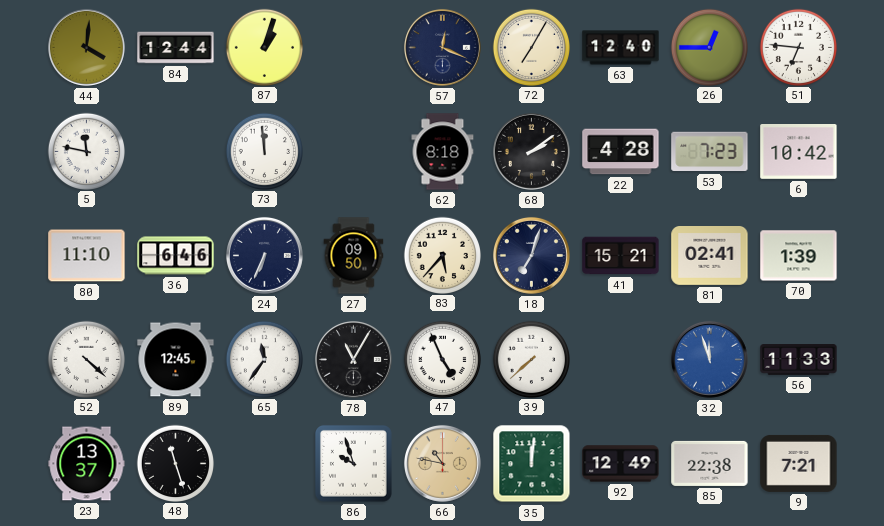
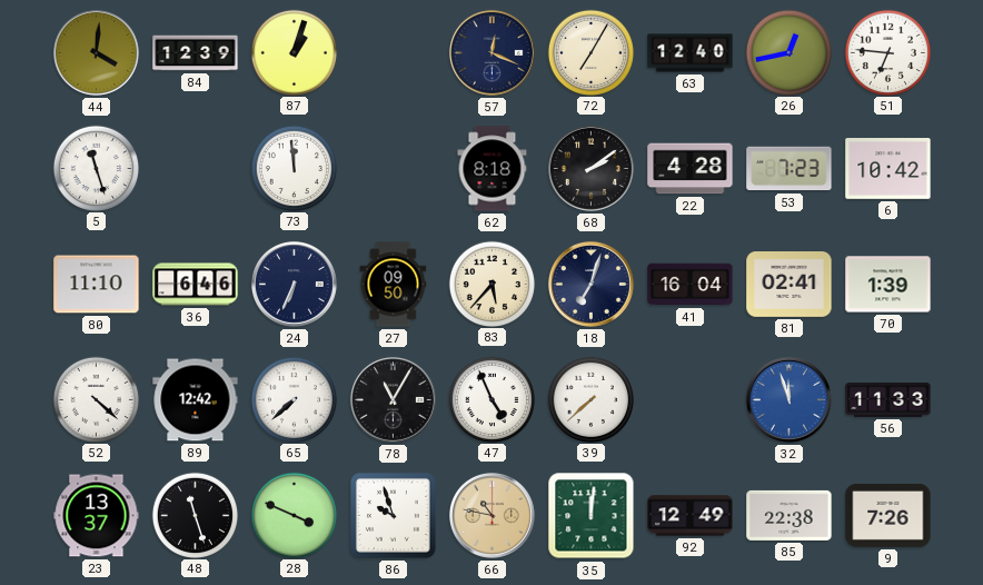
84: 12:44 -> 12:39 (196, 53)
26: 12:45 -> 12:43 (788, 52)
5: 11:47 -> 11:27 (96, 168)
41: 15:21 -> 16:04 (691, 285)
89: 12:45 -> 12:42 (196, 400)
65: 11:36 -> 7:38 (294, 399)
28: none -> 3:49 (294, 515)
9: 7:21 -> 7:26 (888, 515)
